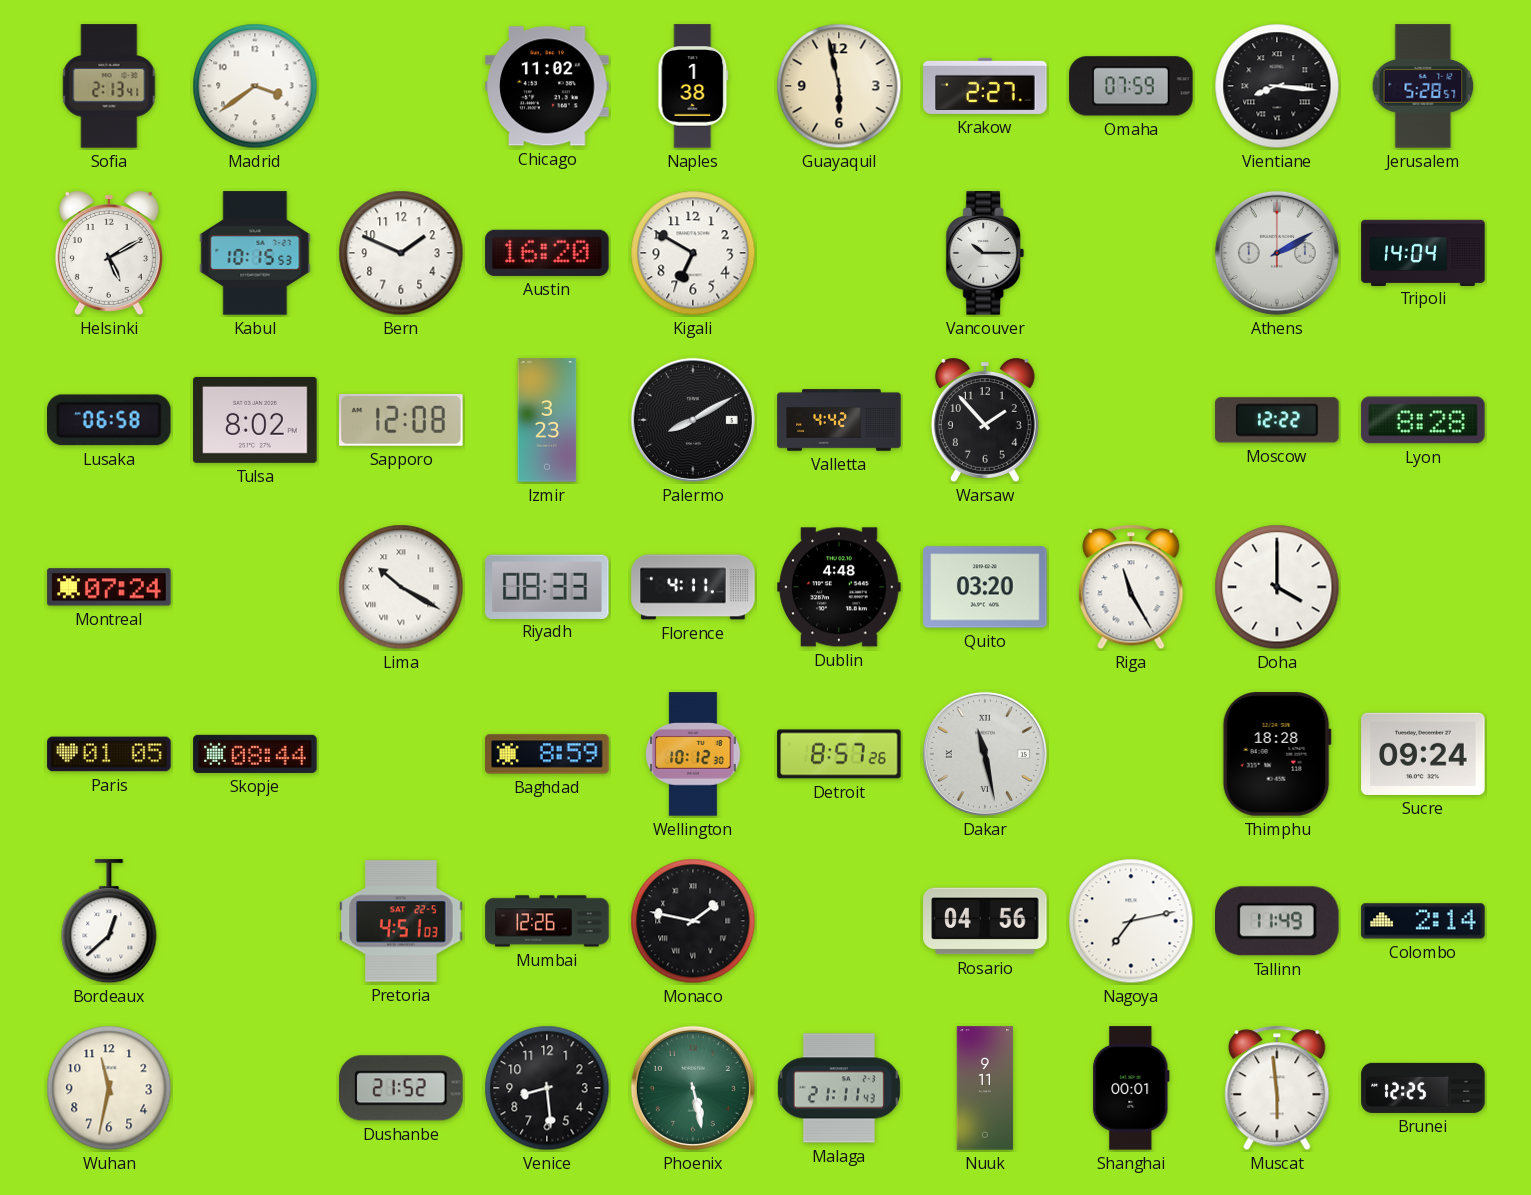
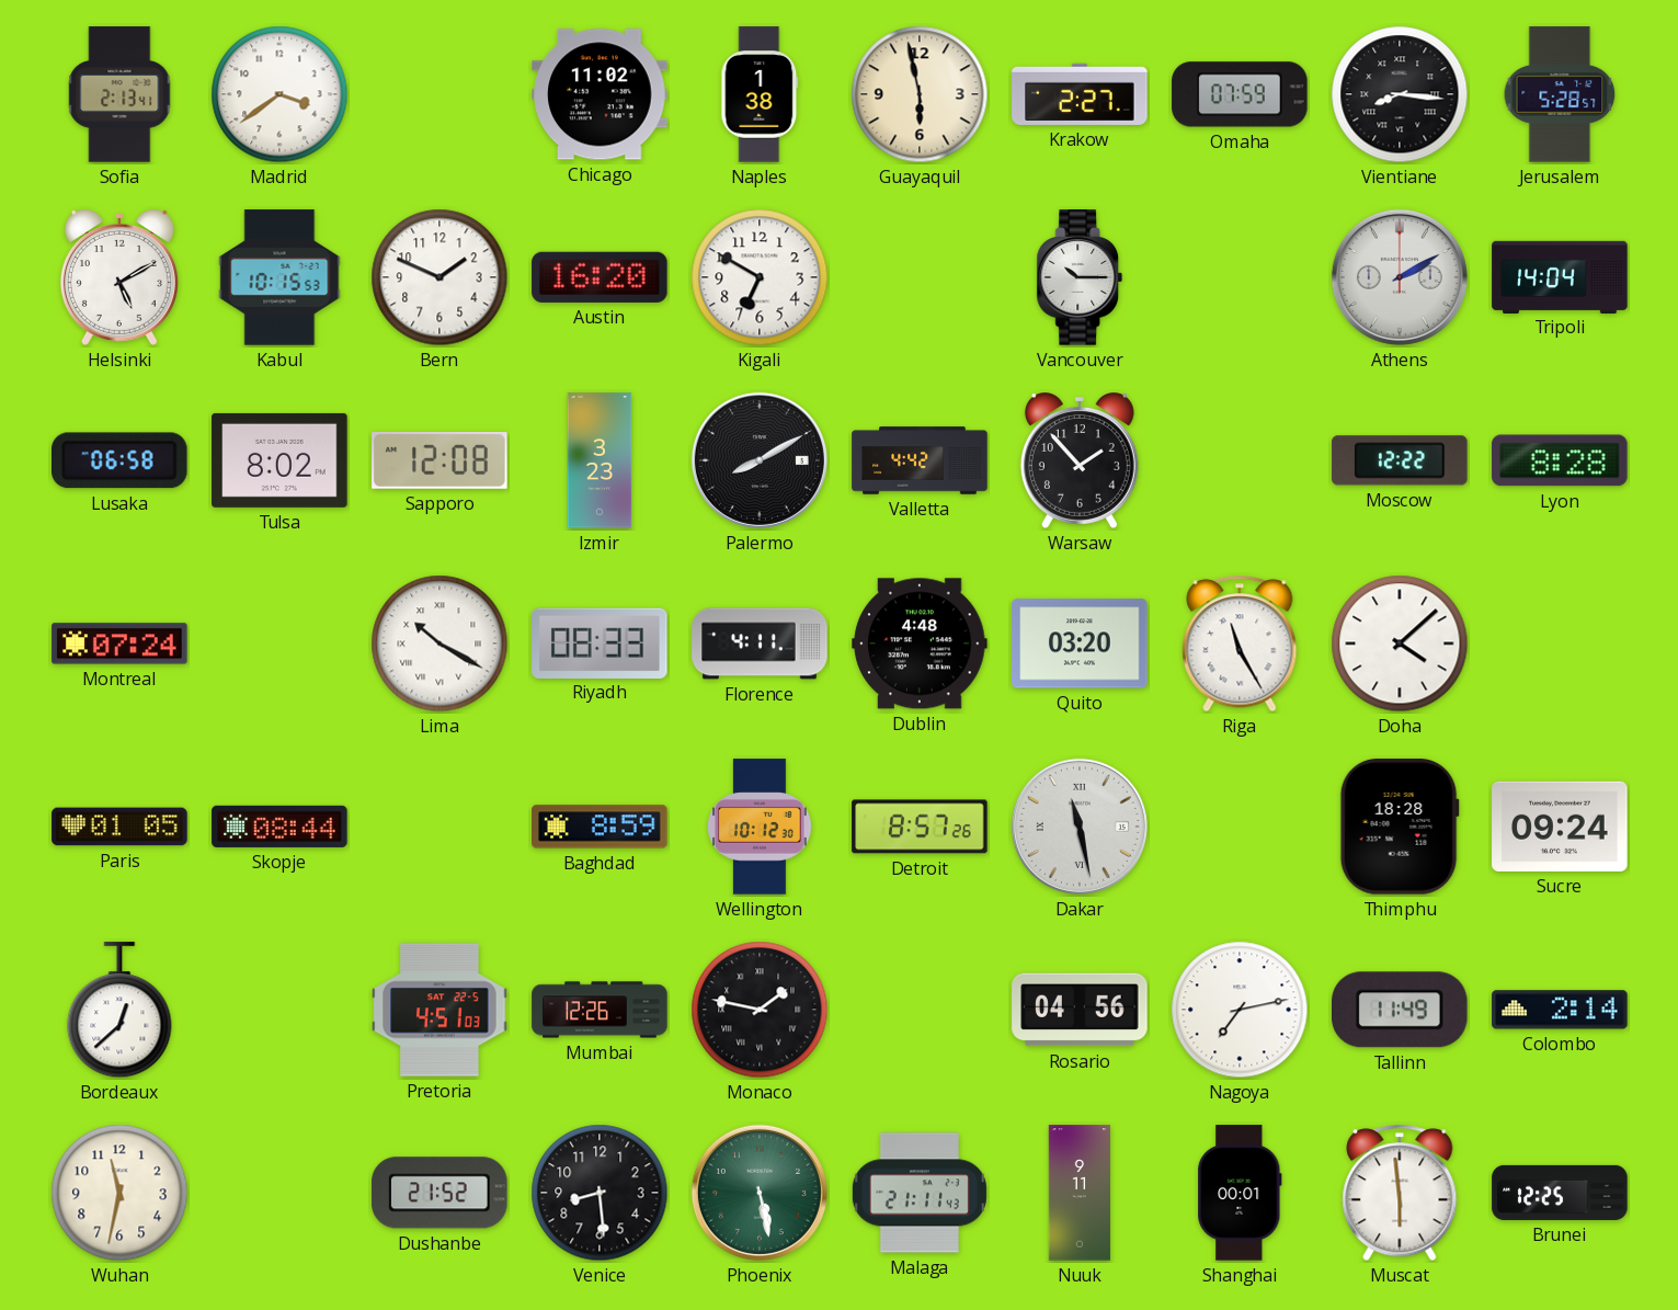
Doha: 4:00 -> 4:08 (1400, 643)
